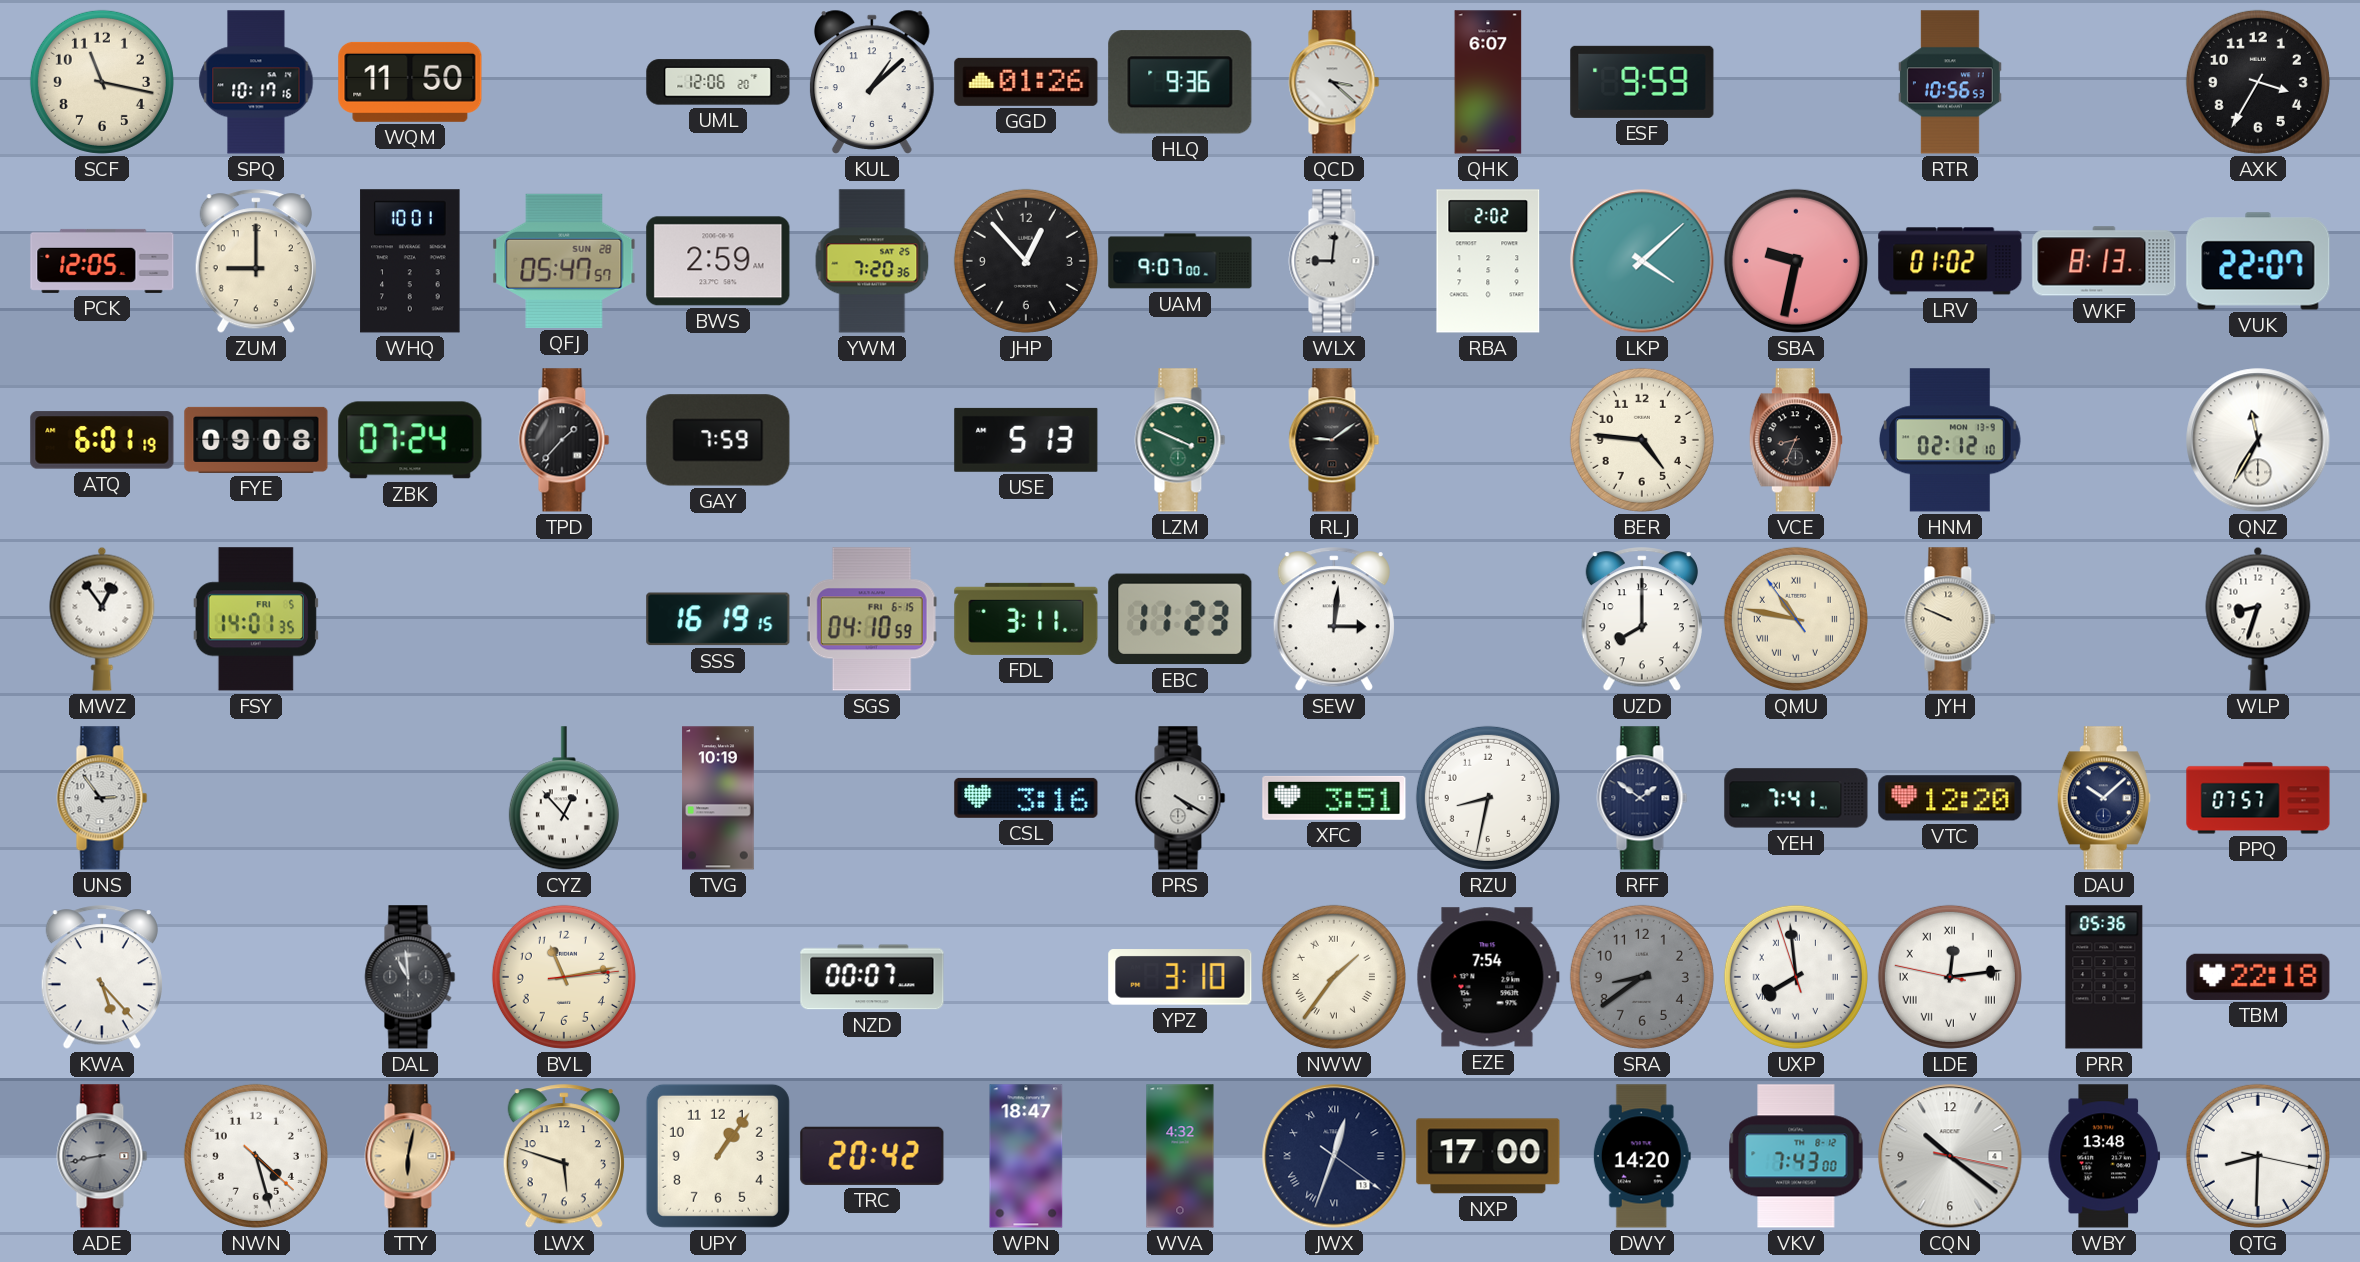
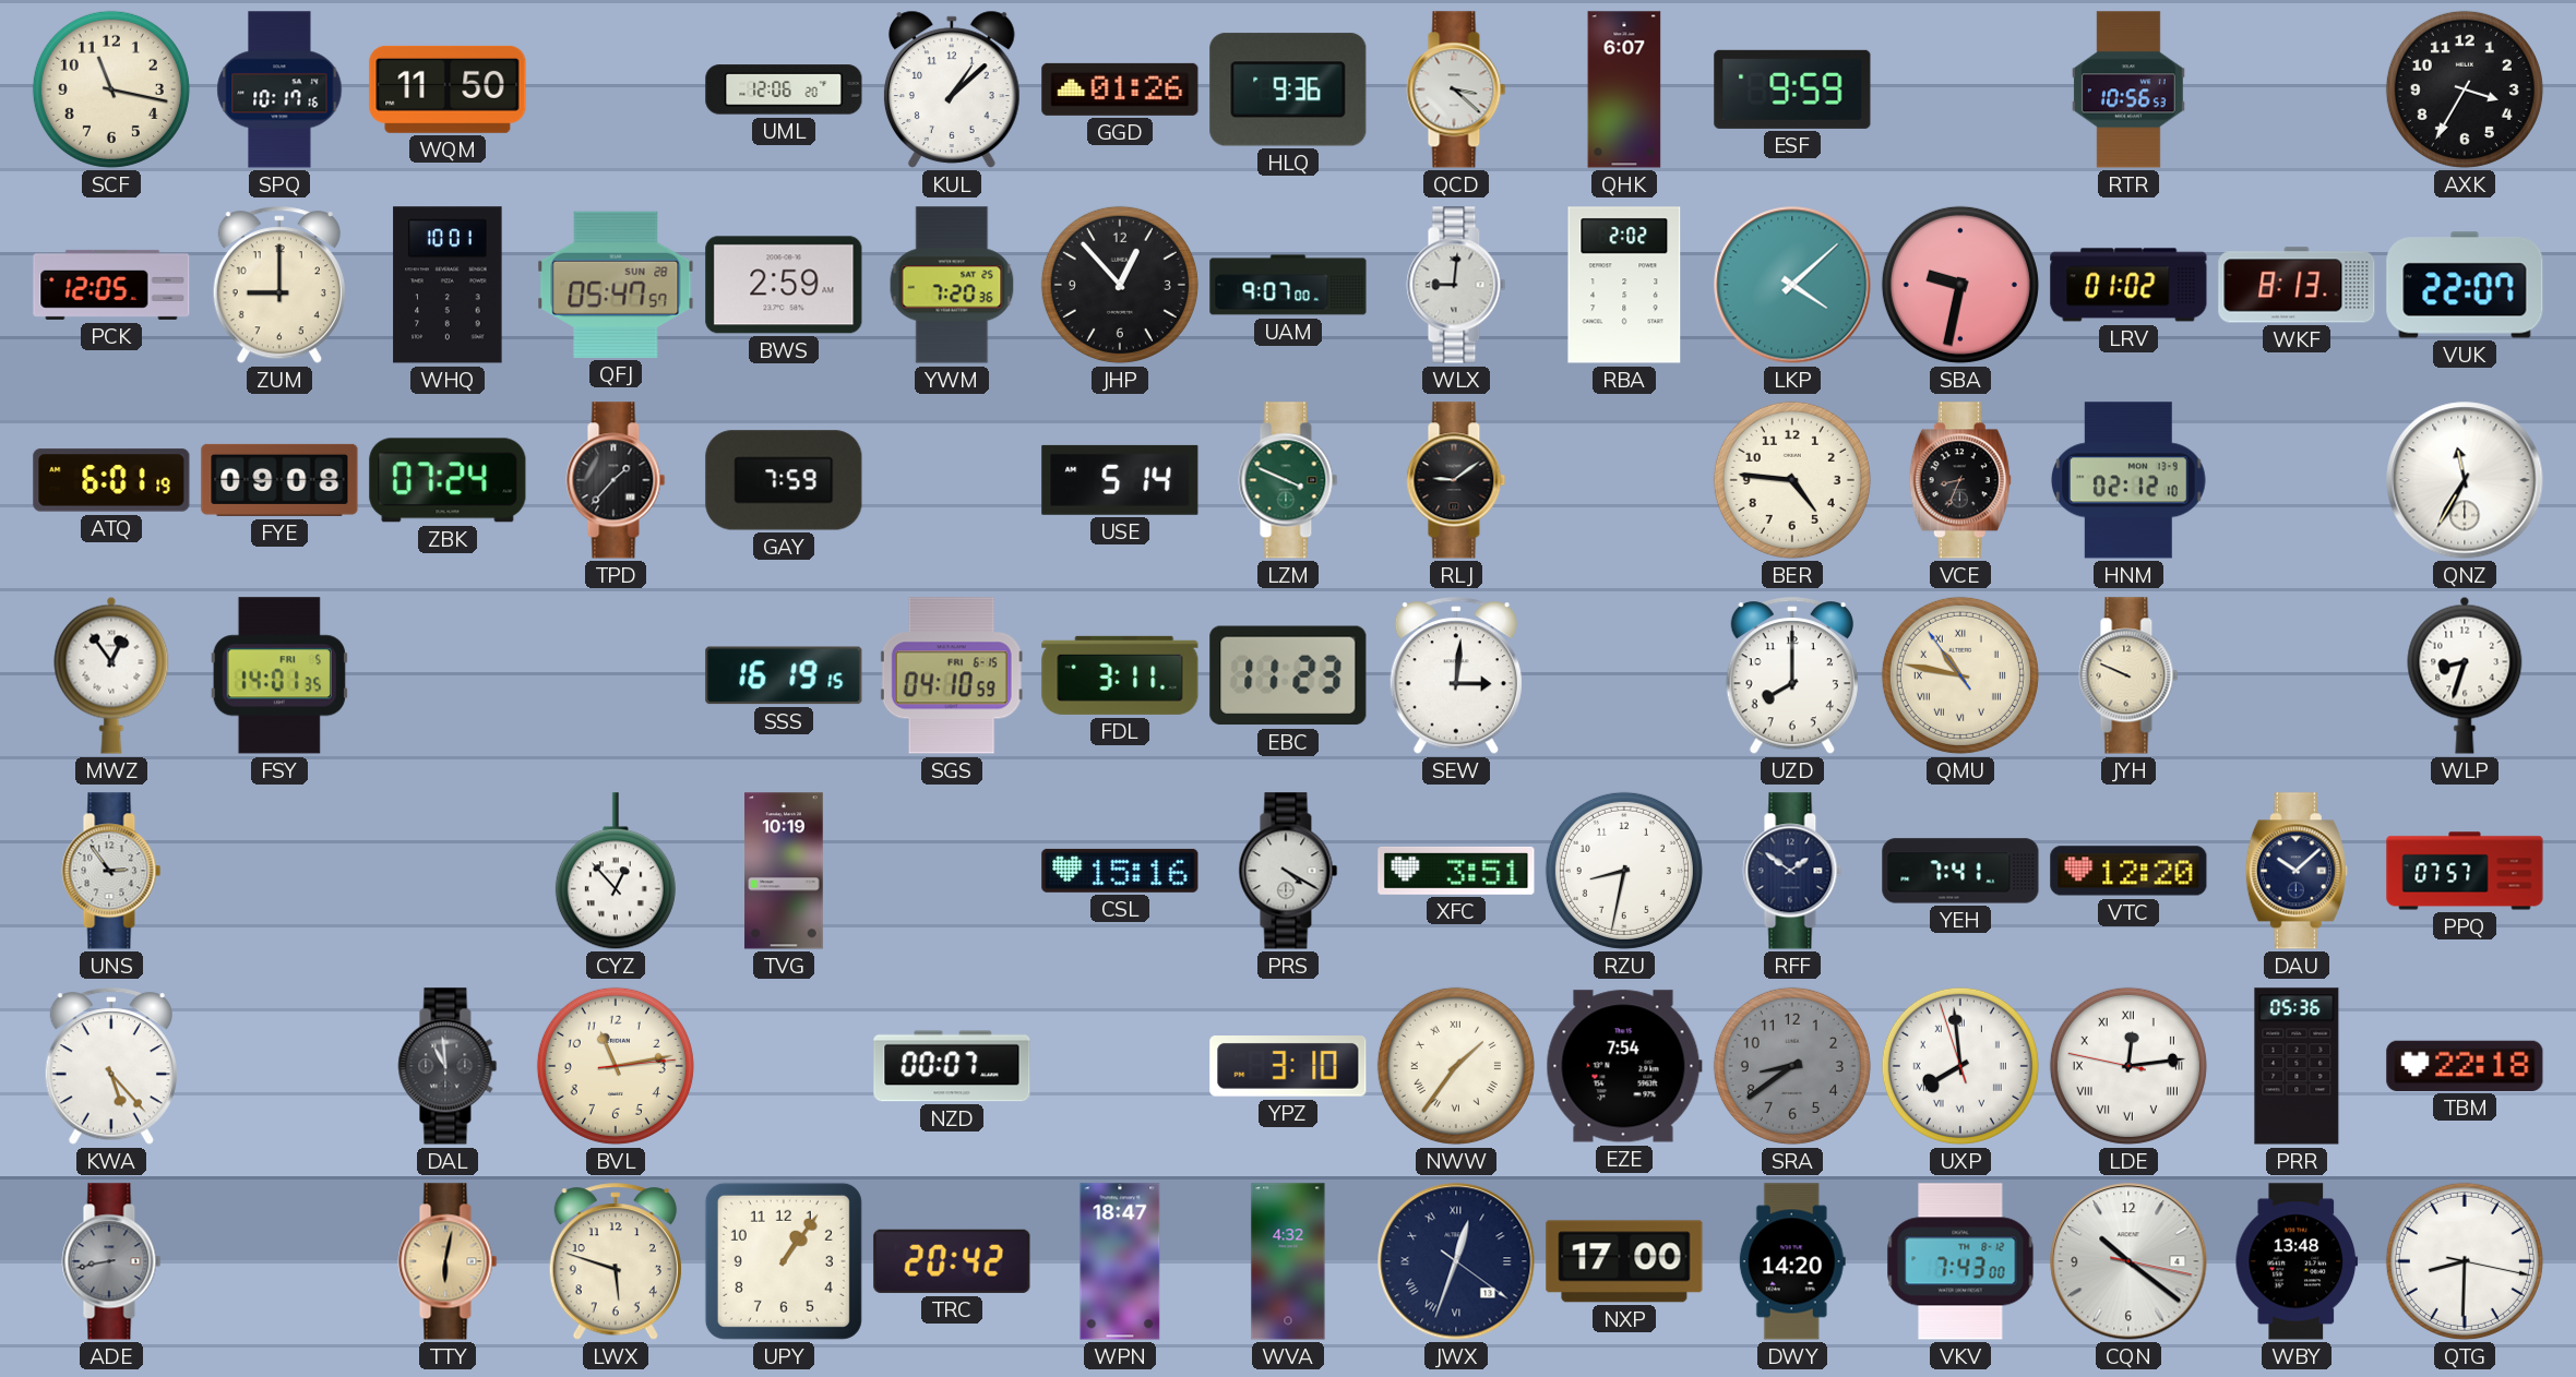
USE: 5:13 -> 5:14 (1120, 480)
CSL: 3:16 -> 15:16 (1120, 871)
NWN: 4:27 -> none (256, 1156)
